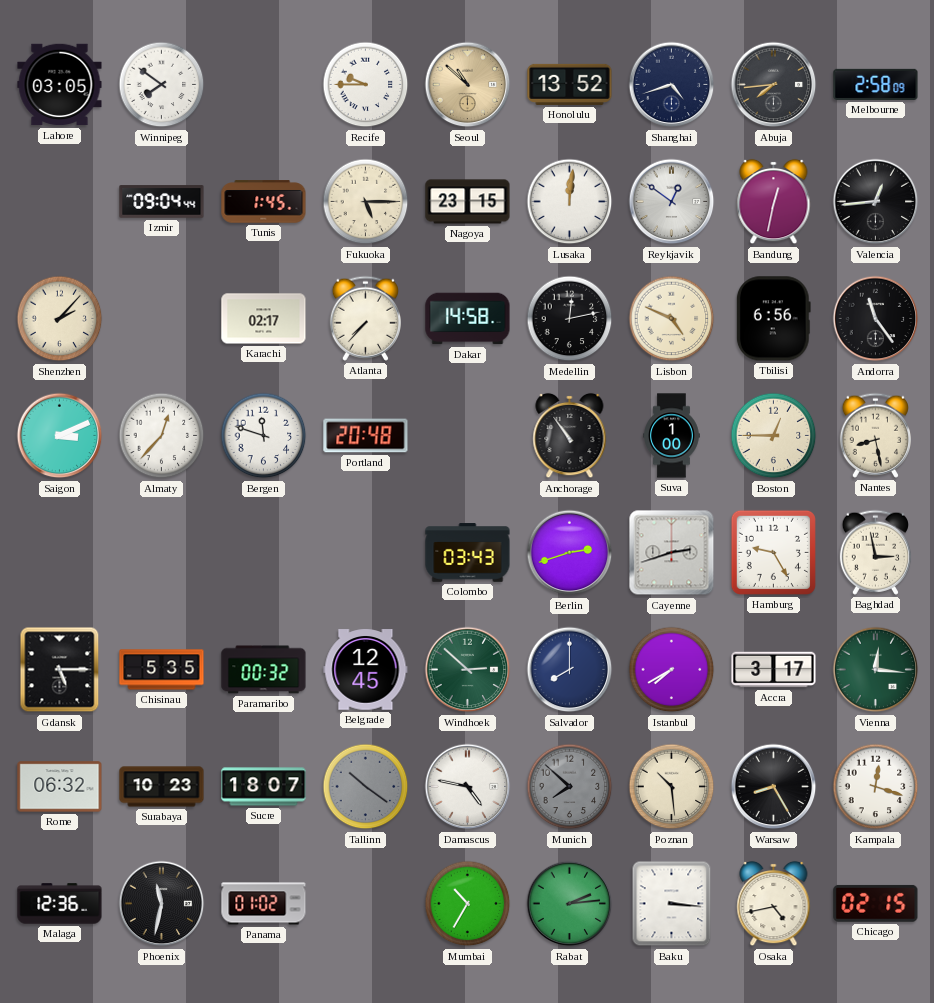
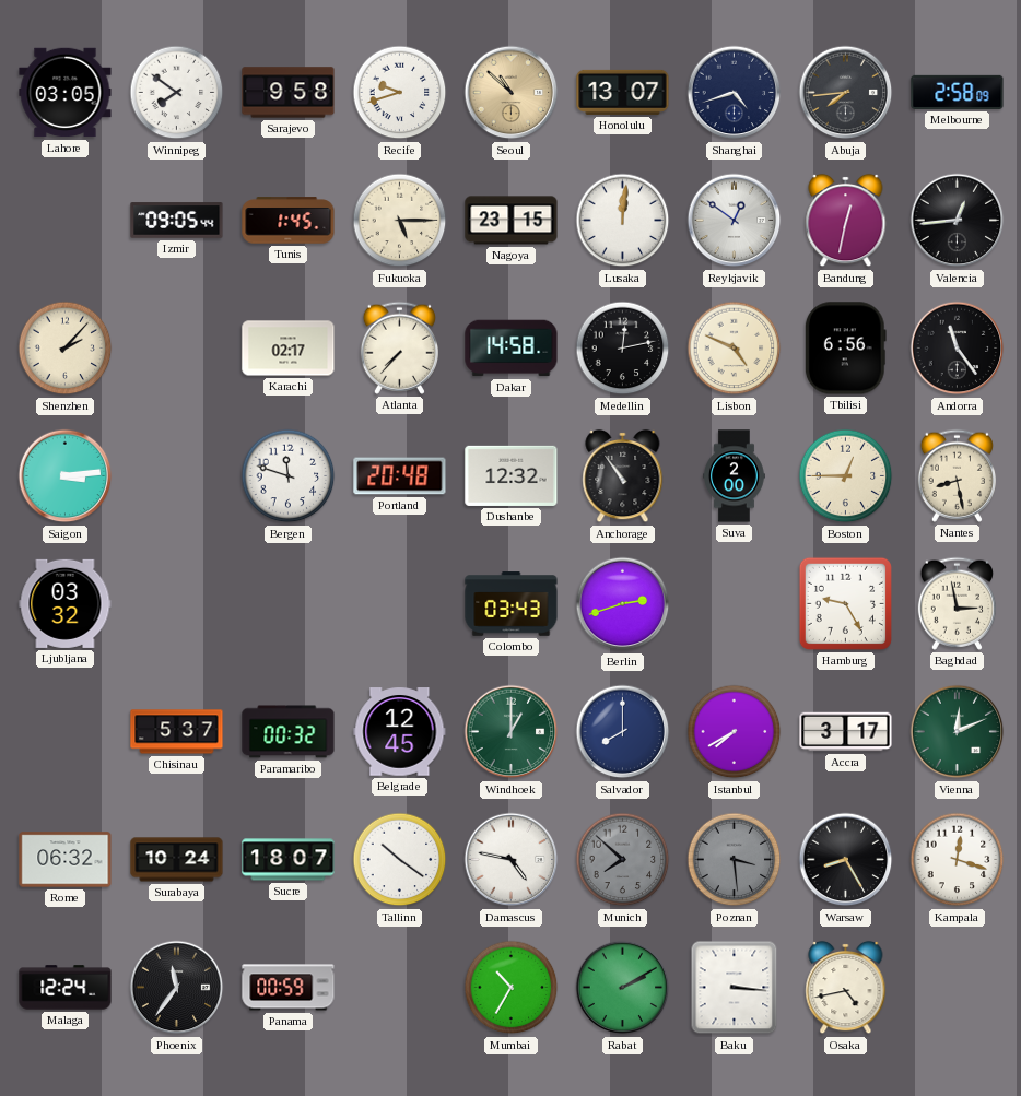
Sarajevo: none -> 9:58 (289, 93)
Recife: 9:45 -> 9:42 (400, 93)
Honolulu: 13:52 -> 13:07 (623, 92)
Izmir: 09:04 -> 09:05 (177, 221)
Saigon: 3:11 -> 3:14 (66, 476)
Almaty: 12:37 -> none (162, 436)
Dushanbe: none -> 12:32 (512, 475)
Suva: 1:00 -> 2:00 (735, 476)
Ljubljana: none -> 03:32 (66, 603)
Cayenne: 2:42 -> none (672, 553)
Gdansk: 5:15 -> none (60, 670)
Chisinau: 5:35 -> 5:37 (177, 732)
Windhoek: 2:52 -> 1:00 (512, 732)
Vienna: 12:16 -> 12:11 (958, 732)
Surabaya: 10:23 -> 10:24 (177, 860)
Tallinn dial: grey -> white (400, 860)
Poznan: 10:29 -> 3:29 (735, 860)
Poznan dial: cream -> grey (735, 860)
Malaga: 12:36 -> 12:24 (66, 988)
Phoenix: 11:32 -> 11:36 (177, 988)
Panama: 01:02 -> 00:59 (289, 988)
Rabat: 2:14 -> 2:10 (623, 988)
Chicago: 02:15 -> none (876, 903)
